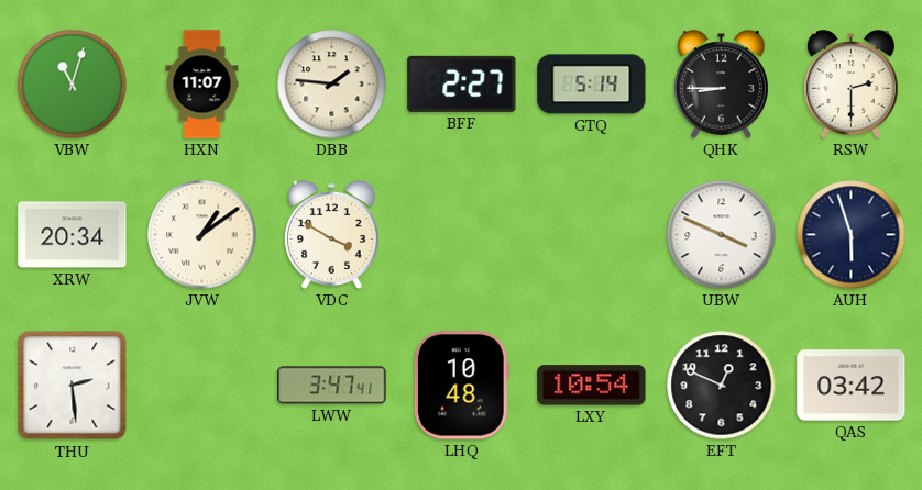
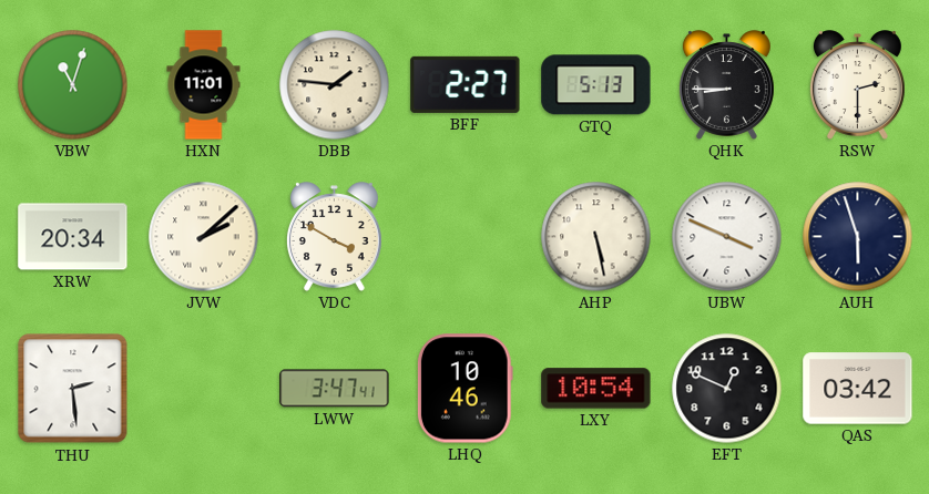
HXN: 11:07 -> 11:01 (204, 85)
GTQ: 5:14 -> 5:13 (596, 85)
JVW: 1:09 -> 2:08 (204, 237)
AHP: none -> 5:28 (596, 237)
LHQ: 10:48 -> 10:46 (465, 389)
